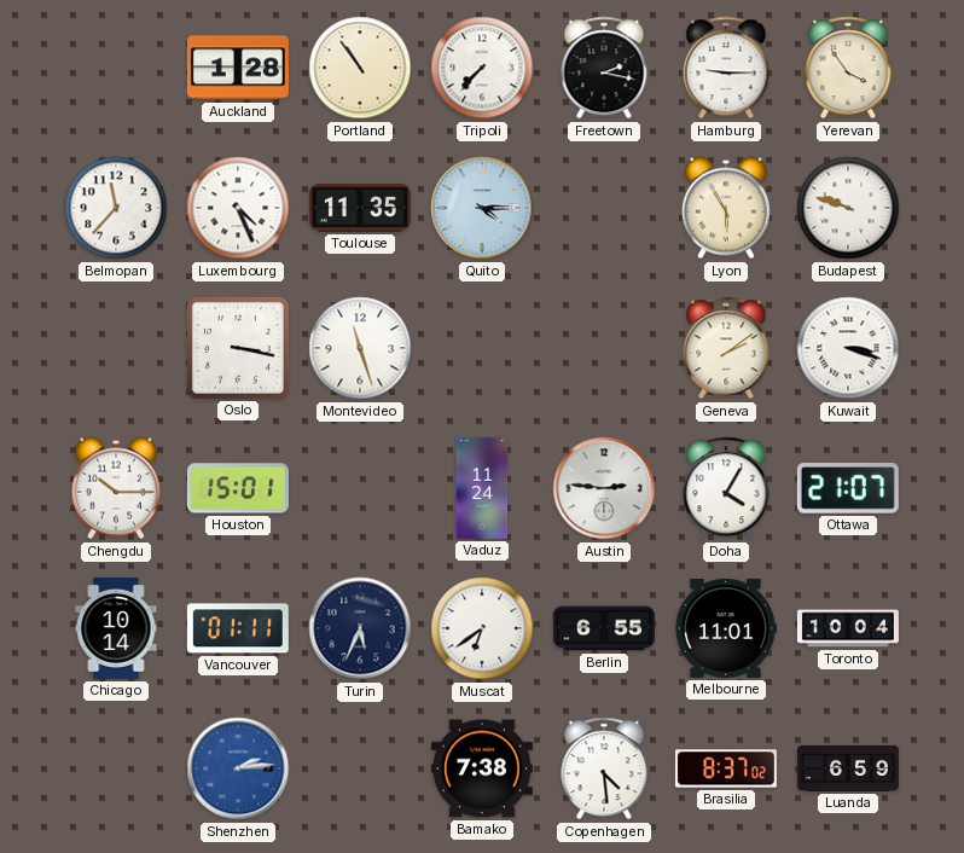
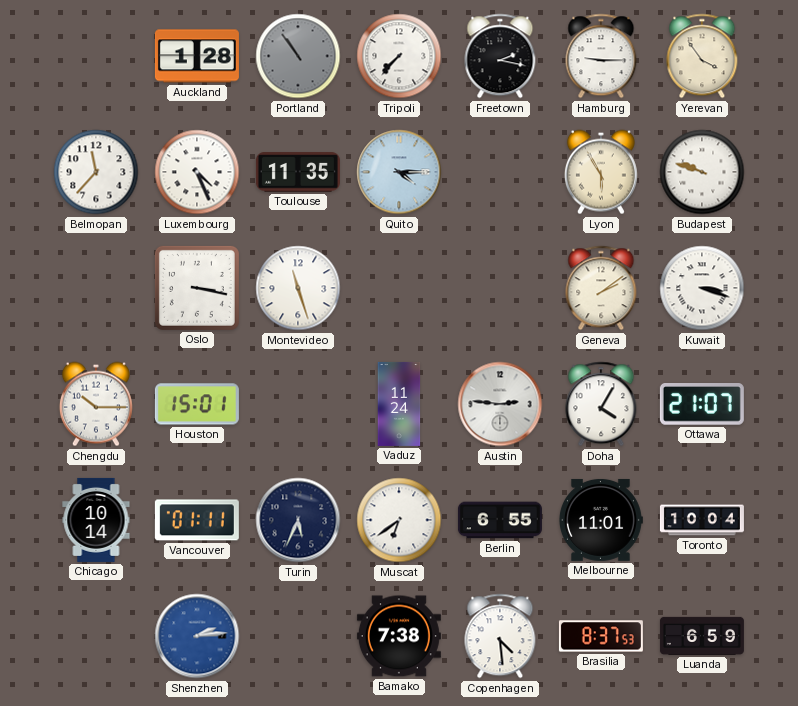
Portland dial: cream -> grey (298, 56)
Brasilia: 8:37:02 -> 8:37:53 (601, 636)
